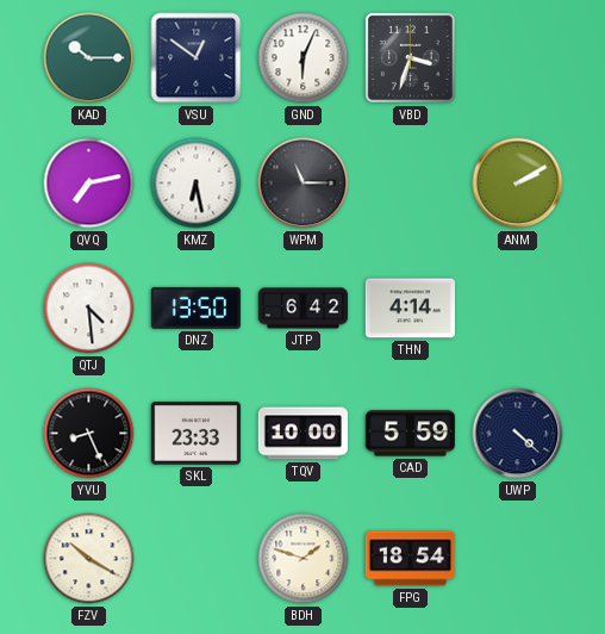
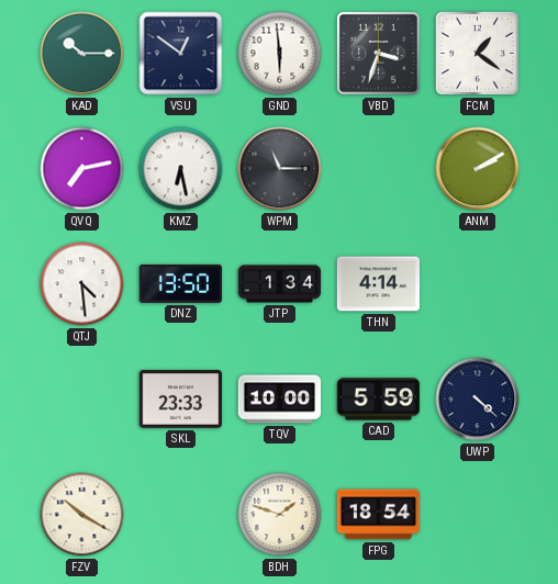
GND: 6:04 -> 5:59 (280, 54)
FCM: none -> 1:21 (478, 54)
JTP: 6:42 -> 1:34 (280, 284)
YVU: 8:26 -> none (89, 434)
